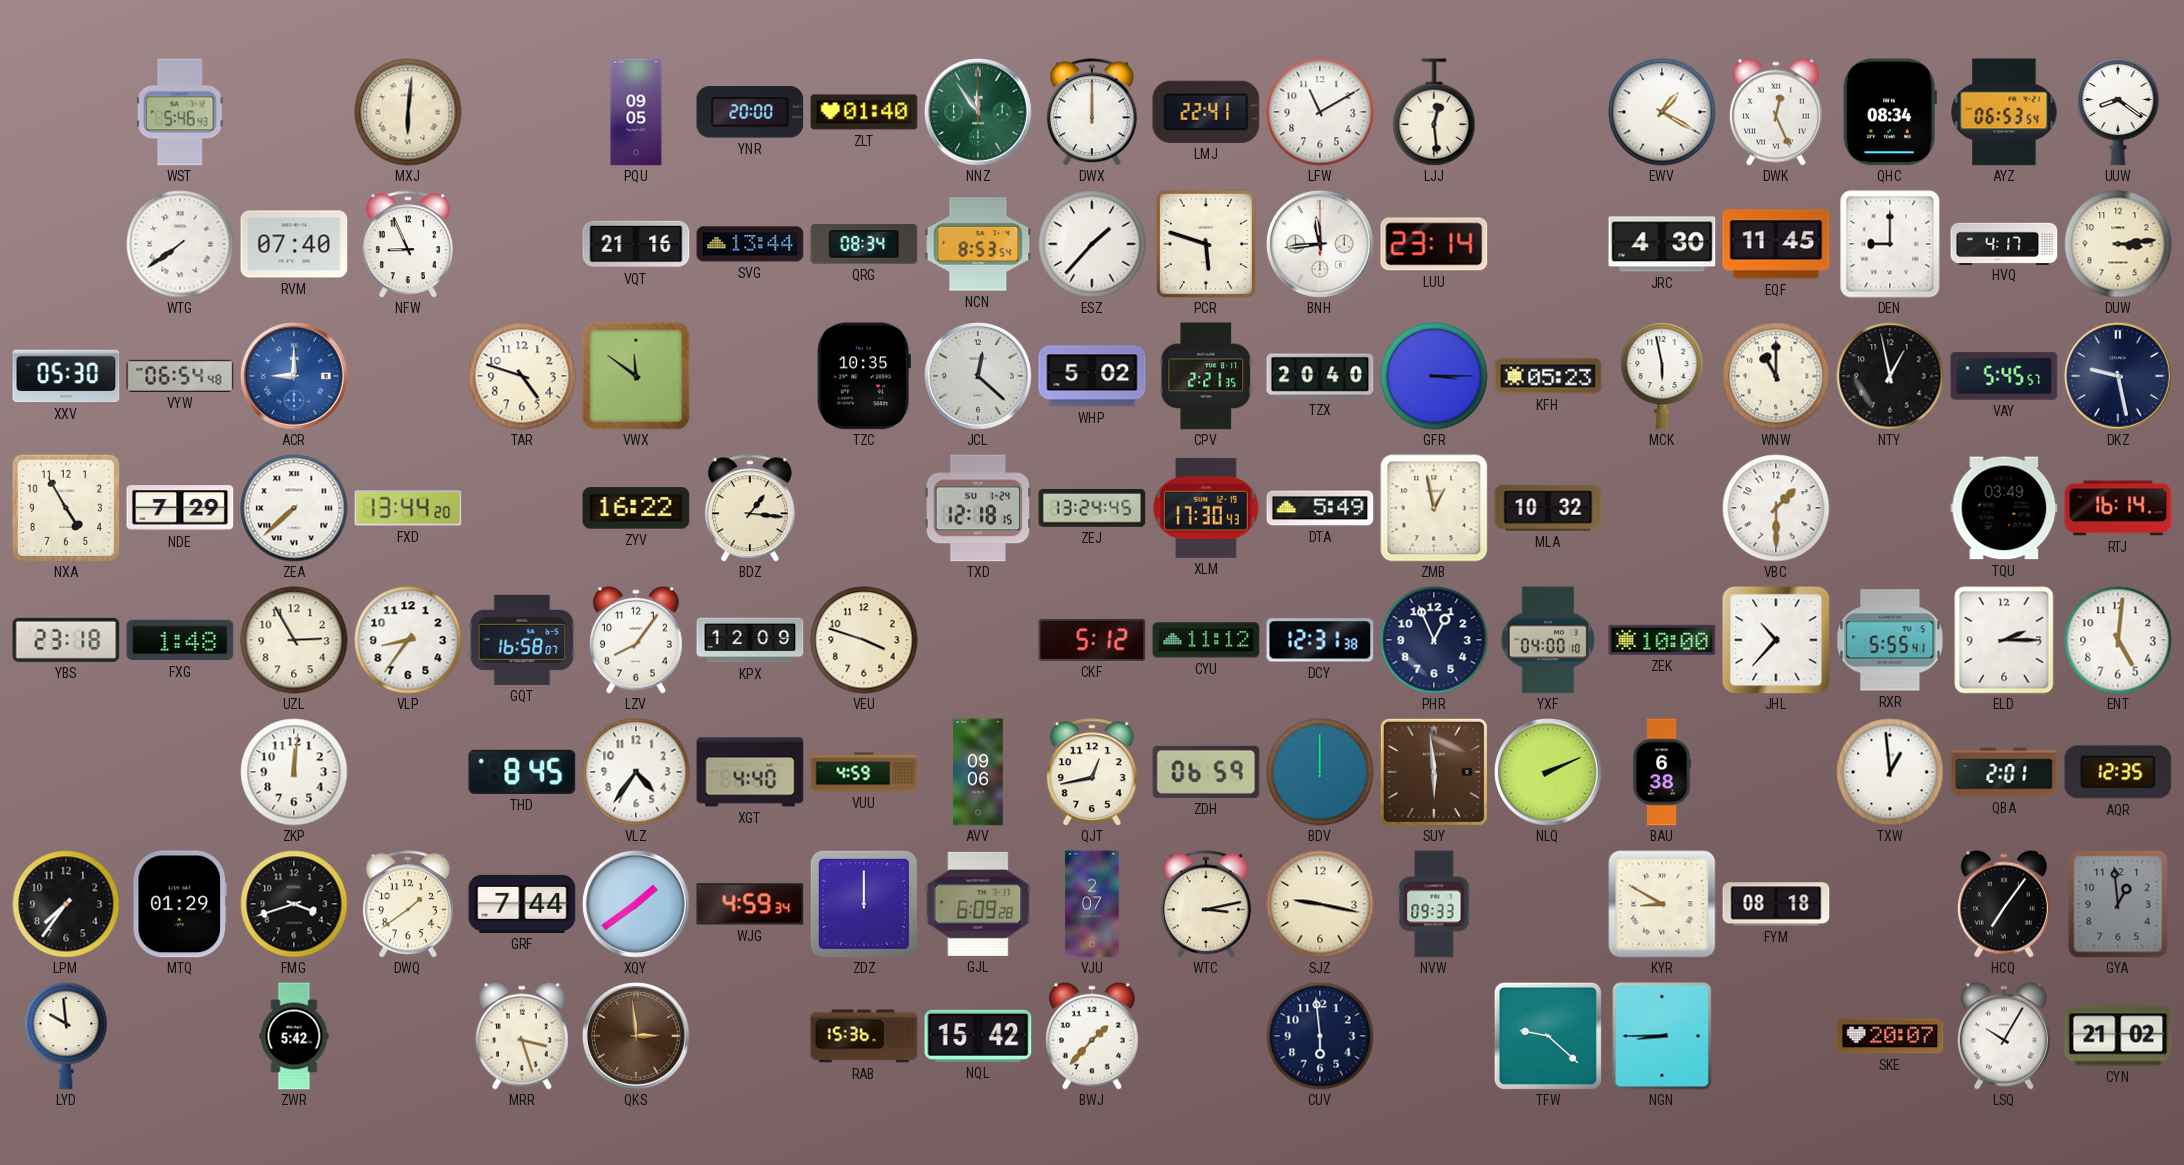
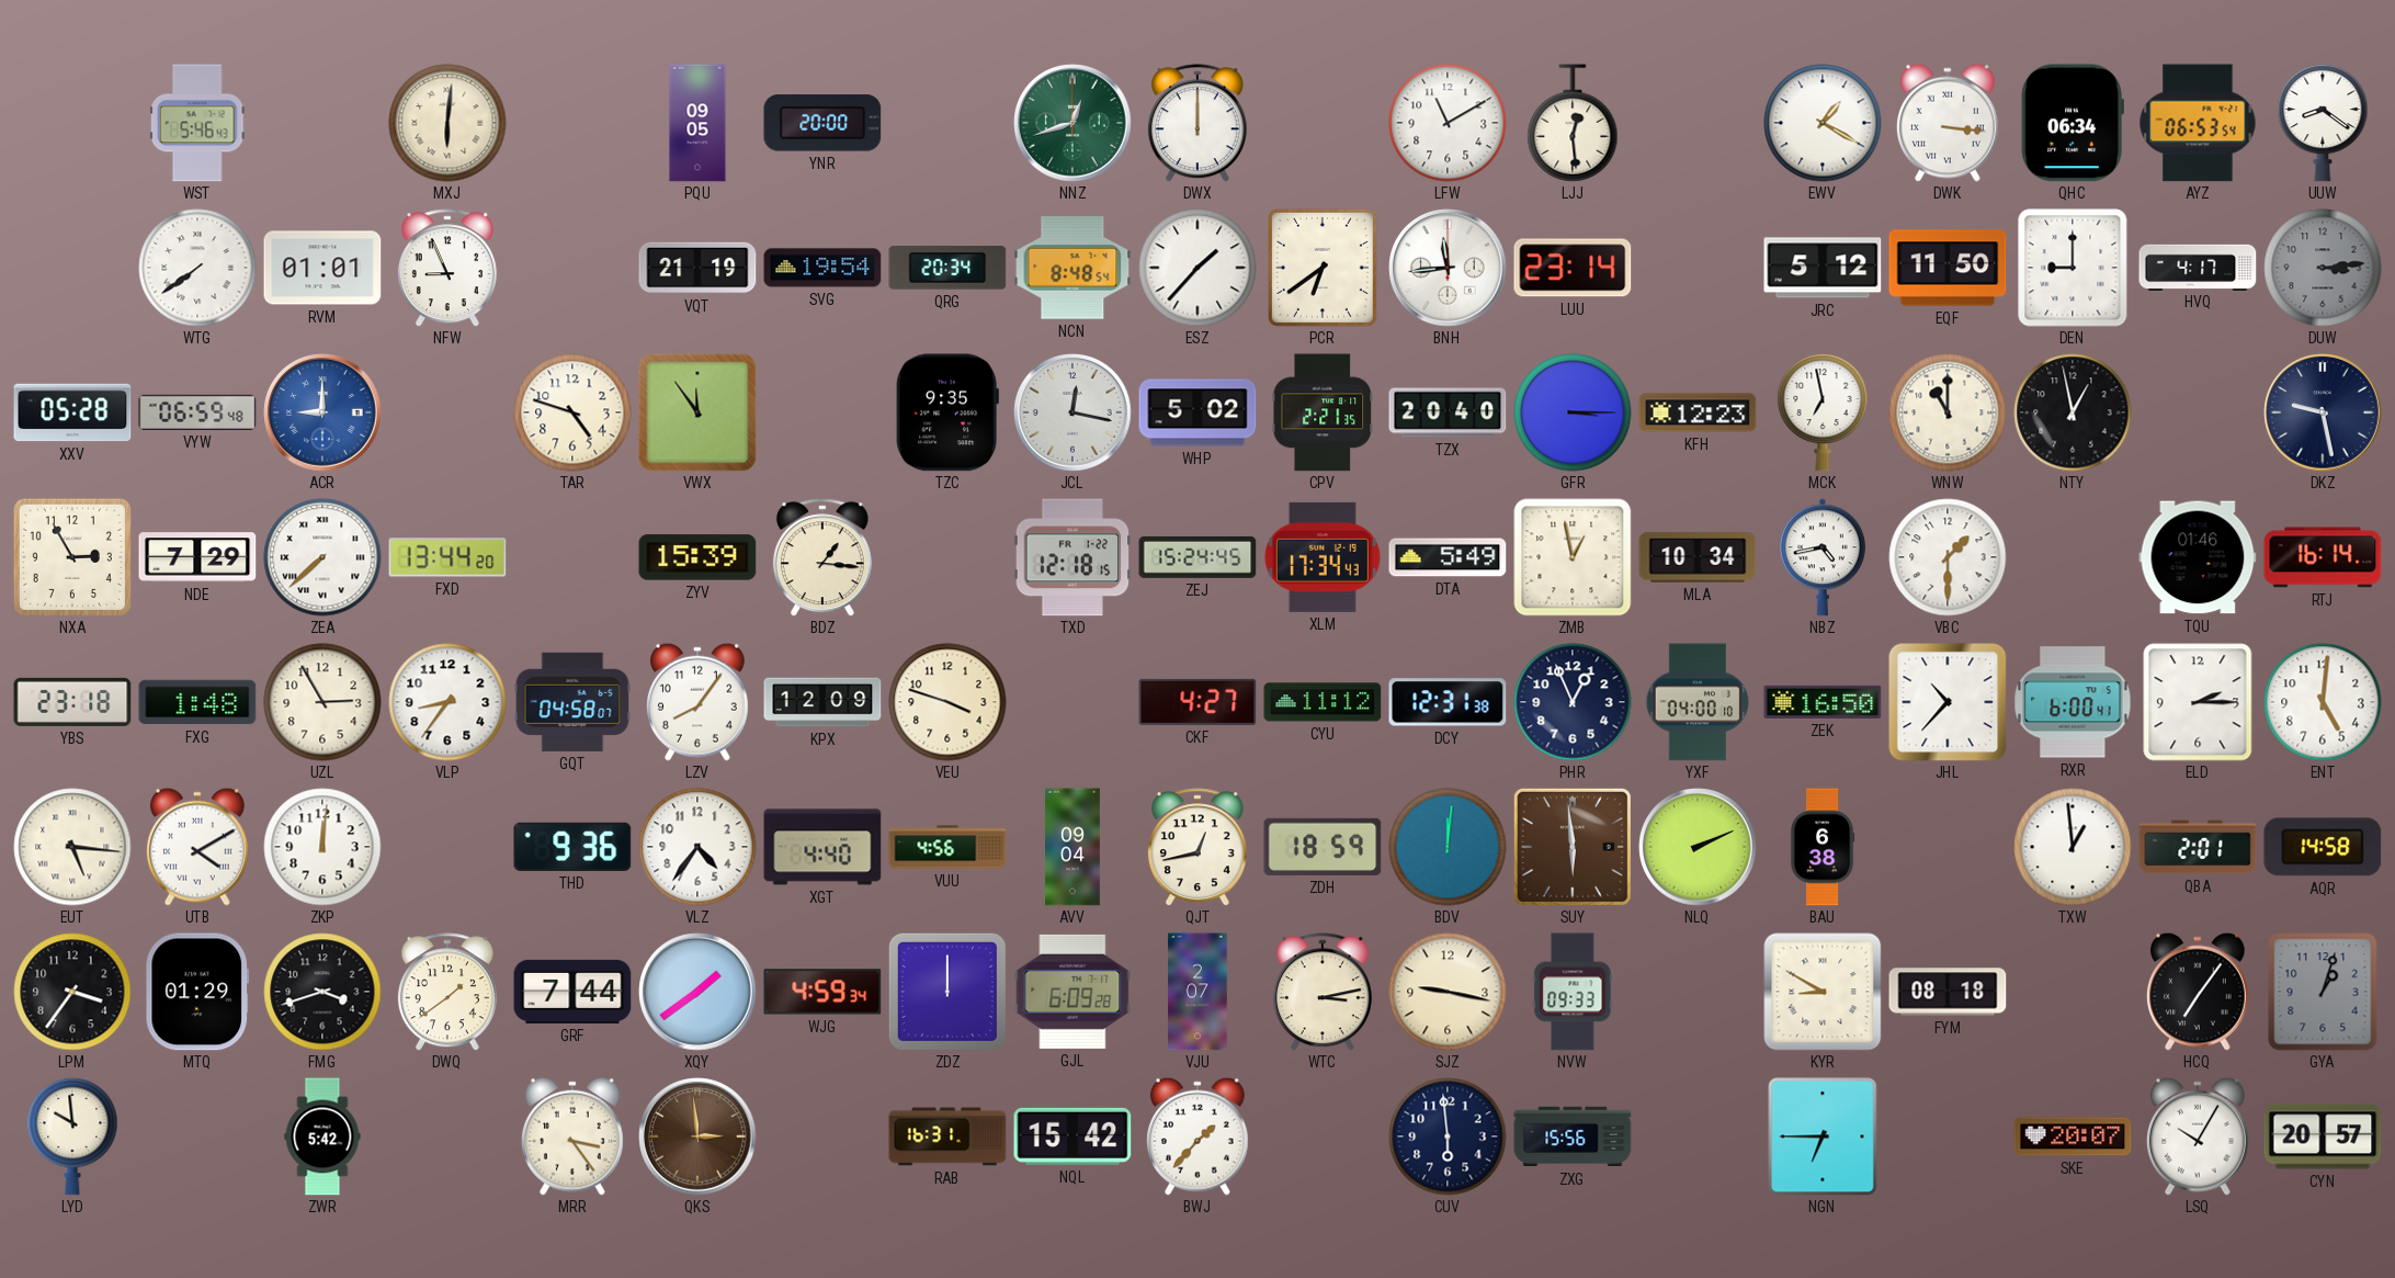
ZLT: 01:40 -> none (864, 112)
NNZ: 11:54 -> 12:42 (1072, 123)
LMJ: 22:41 -> none (1206, 112)
DWK: 12:26 -> 3:16 (1948, 123)
QHC: 08:34 -> 06:34 (2073, 123)
RVM: 07:40 -> 01:01 (322, 268)
VQT: 21:16 -> 21:19 (697, 268)
SVG: 13:44 -> 19:54 (822, 268)
QRG: 08:34 -> 20:34 (947, 268)
NCN: 8:53 -> 8:48 (1072, 268)
PCR: 5:48 -> 6:39 (1323, 268)
JRC: 4:30 -> 5:12 (1823, 268)
EQF: 11:45 -> 11:50 (1948, 268)
DUW dial: cream -> grey (2323, 268)
XXV: 05:30 -> 05:28 (72, 412)
VYW: 06:54 -> 06:59 (197, 412)
VWX: 11:51 -> 11:54 (697, 412)
TZC: 10:35 -> 9:35 (947, 412)
JCL: 12:22 -> 12:17 (1072, 412)
KFH: 05:23 -> 12:23 (1698, 412)
MCK: 5:58 -> 6:58 (1823, 412)
VAY: 5:45 -> none (2004, 376)
NXA: 4:55 -> 2:55 (72, 557)
ZYV: 16:22 -> 15:39 (697, 557)
TXD date: SU 1-24 -> FR 1-22 (1072, 557)
ZEJ: 13:24 -> 15:24 (1197, 557)
XLM: 17:30 -> 17:34 (1323, 557)
MLA: 10:32 -> 10:34 (1698, 557)
NBZ: none -> 4:43 (1823, 557)
TQU: 03:49 -> 01:46 (2198, 557)
GQT: 16:58 -> 04:58 (572, 702)
CKF: 5:12 -> 4:27 (1197, 702)
ZEK: 10:00 -> 16:50 (1823, 702)
RXR: 5:55 -> 6:00 (2073, 702)
EUT: none -> 5:16 (72, 847)
UTB: none -> 4:10 (197, 847)
THD: 8:45 -> 9:36 (572, 847)
VUU: 4:59 -> 4:56 (947, 847)
AVV: 09:06 -> 09:04 (1074, 847)
ZDH: 06:59 -> 18:59 (1323, 847)
BDV: 12:00 -> 12:01 (1448, 847)
AQR: 12:35 -> 14:58 (2323, 847)
LPM: 7:36 -> 3:36 (72, 992)
GYA: 12:59 -> 1:03 (2323, 992)
MRR: 3:27 -> 3:24 (572, 1136)
RAB: 15:36 -> 16:31 (947, 1136)
ZXG: none -> 15:56 (1573, 1136)
TFW: 9:22 -> none (1548, 1036)
NGN: 8:45 -> 6:45 (1823, 1136)
CYN: 21:02 -> 20:57 (2323, 1136)
